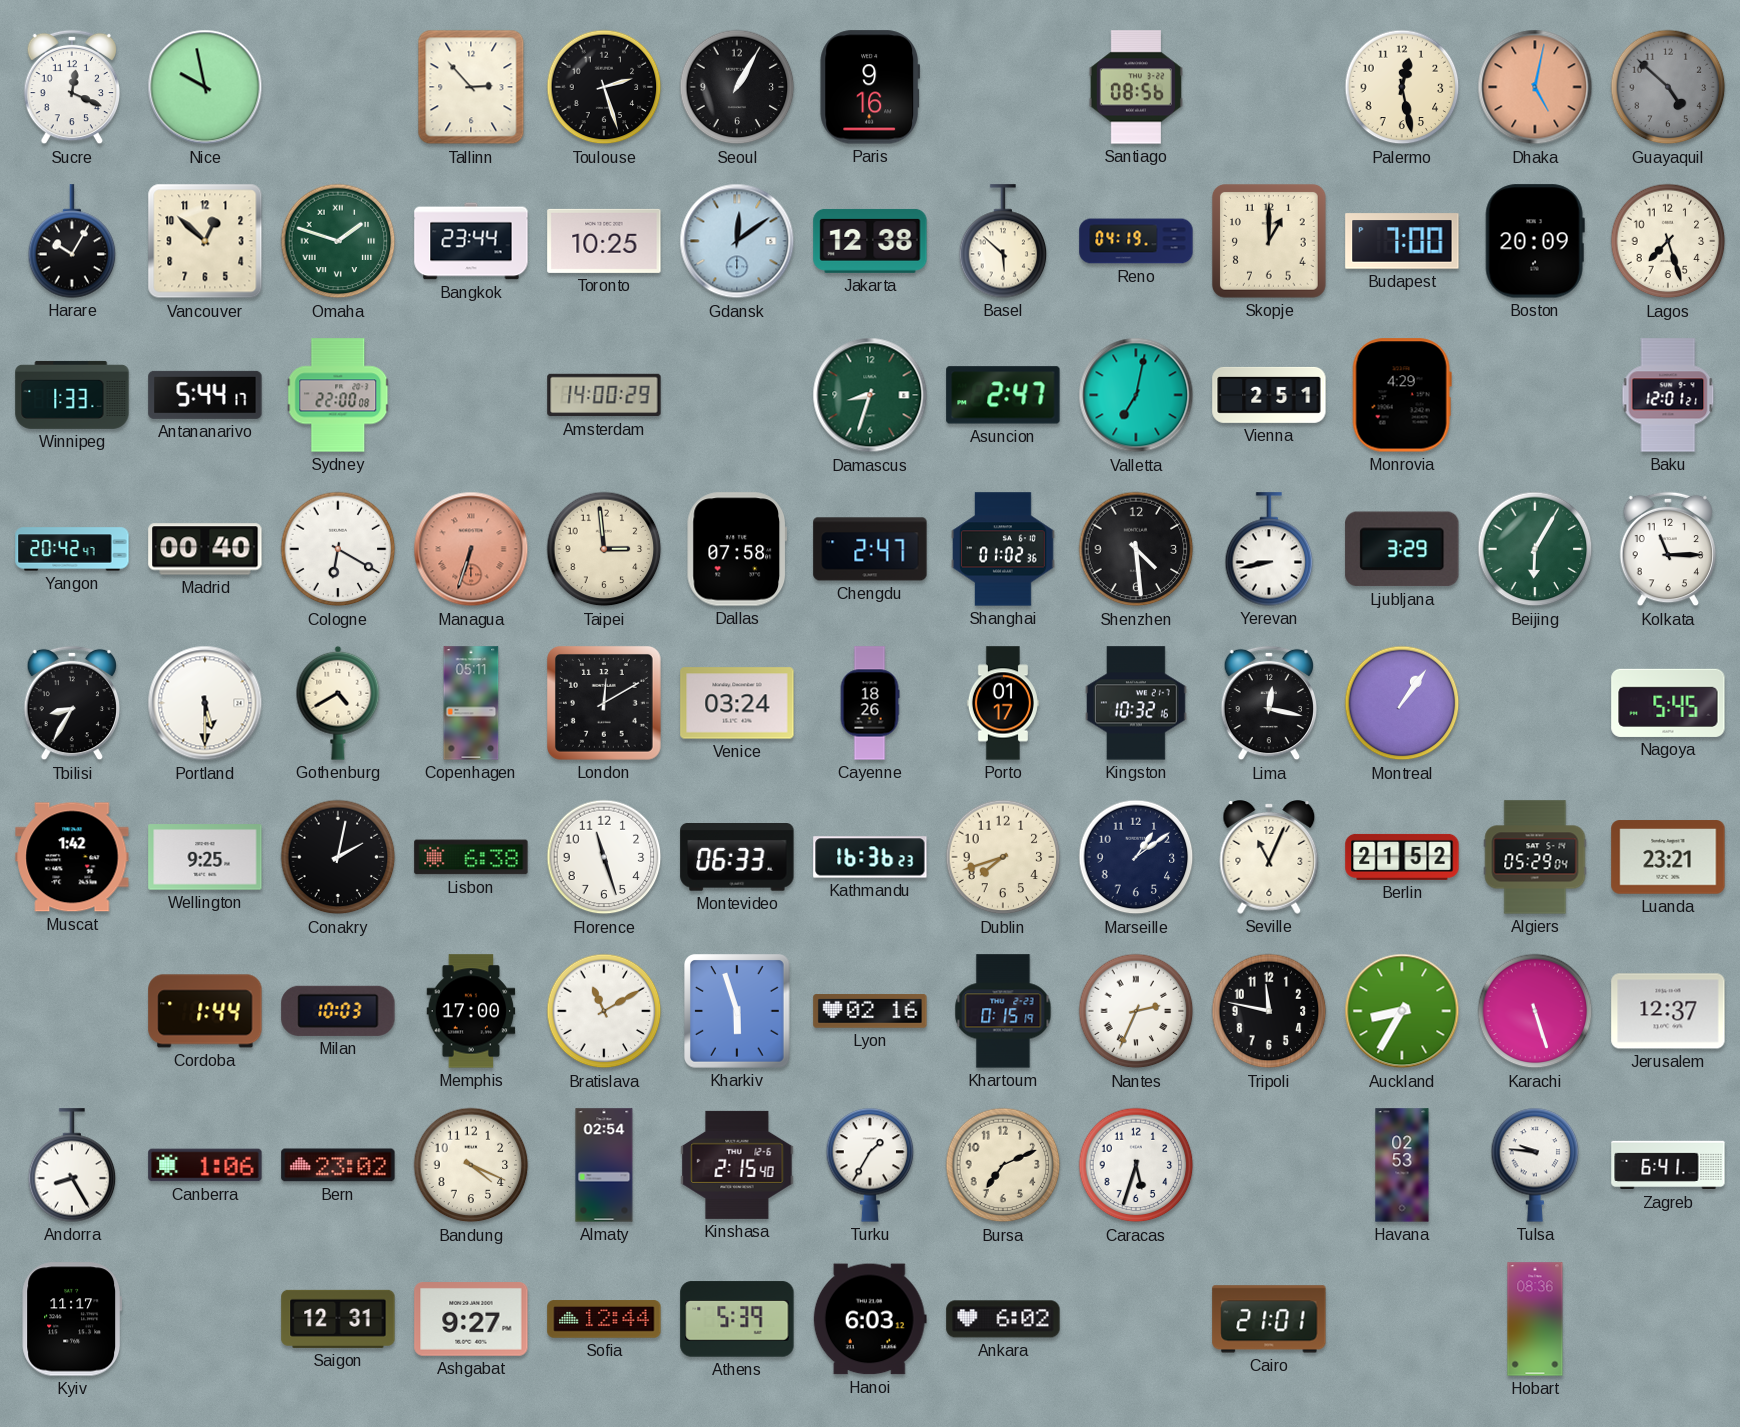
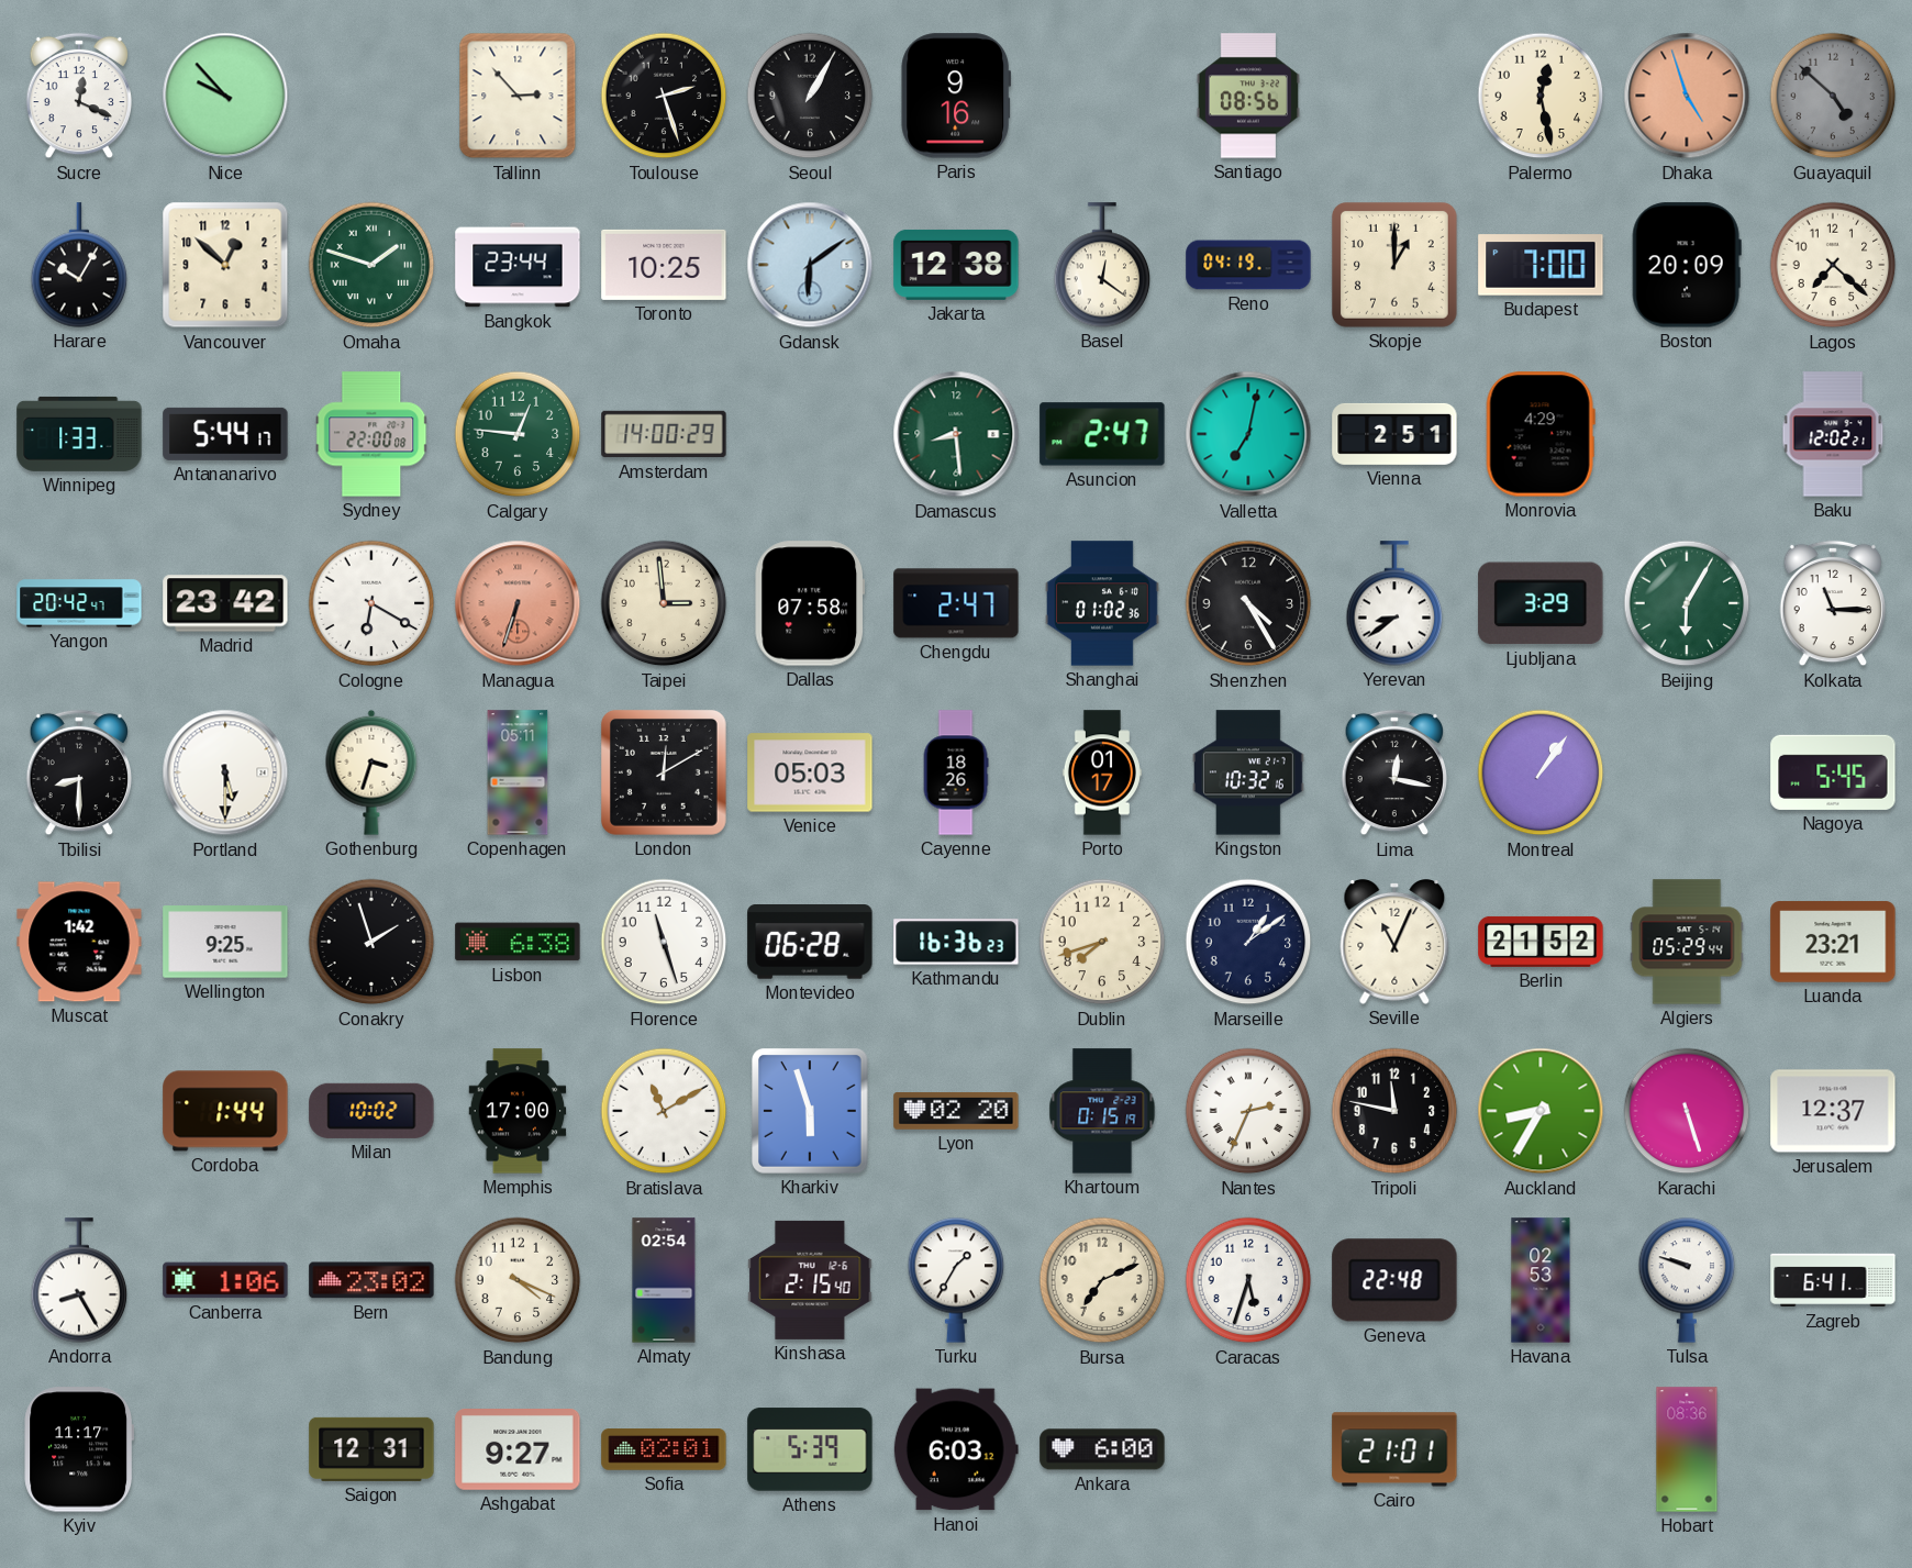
Nice: 9:58 -> 9:53 (225, 96)
Dhaka: 5:02 -> 4:57 (1687, 96)
Gdansk: 12:09 -> 6:09 (810, 265)
Basel: 5:52 -> 12:21 (1102, 265)
Lagos: 7:27 -> 7:22 (1833, 265)
Calgary: none -> 12:46 (518, 434)
Damascus: 8:33 -> 8:29 (956, 434)
Baku: 12:01 -> 12:02 (1833, 434)
Madrid: 00:40 -> 23:42 (225, 603)
Shenzhen: 4:29 -> 4:25 (1248, 603)
Yerevan: 8:43 -> 8:39 (1394, 603)
Tbilisi: 8:35 -> 8:30 (79, 772)
Gothenburg: 4:40 -> 3:33 (371, 772)
Venice: 03:24 -> 05:03 (810, 772)
Conakry: 2:02 -> 1:57 (371, 942)
Montevideo: 06:33 -> 06:28 (810, 943)
Algiers: 05:29:04 -> 05:29:44 (1687, 942)
Milan: 10:03 -> 10:02 (371, 1111)
Lyon: 02:16 -> 02:20 (956, 1112)
Geneva: none -> 22:48 (1394, 1280)
Tulsa: 9:46 -> 9:48 (1687, 1280)
Sofia: 12:44 -> 02:01 (664, 1449)
Ankara: 6:02 -> 6:00 (1102, 1449)
